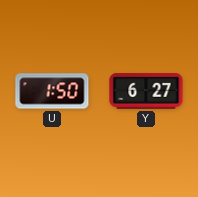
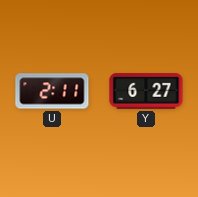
U: 1:50 -> 2:11 (52, 91)
